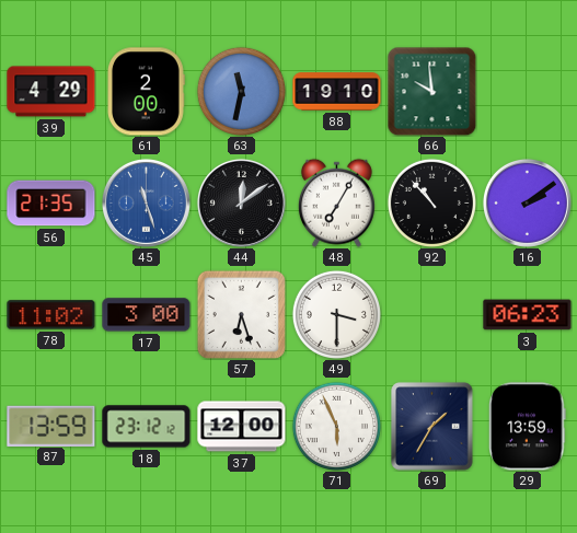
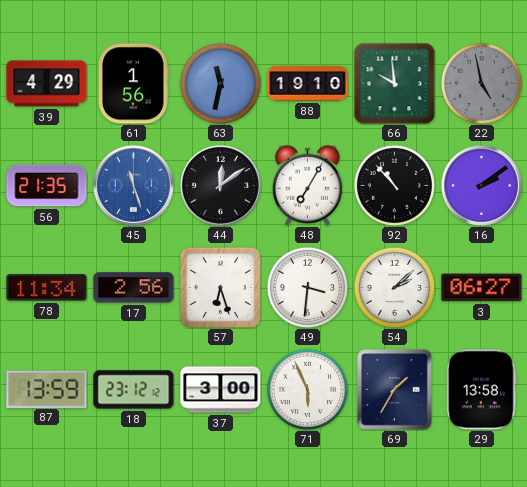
61: 2:00 -> 1:56 (133, 84)
22: none -> 4:58 (481, 83)
78: 11:02 -> 11:34 (47, 288)
17: 3:00 -> 2:56 (134, 288)
49: 3:30 -> 3:31 (307, 287)
54: none -> 2:08 (394, 287)
3: 06:23 -> 06:27 (482, 288)
37: 12:00 -> 3:00 (221, 390)
29: 13:59 -> 13:58 (482, 390)
